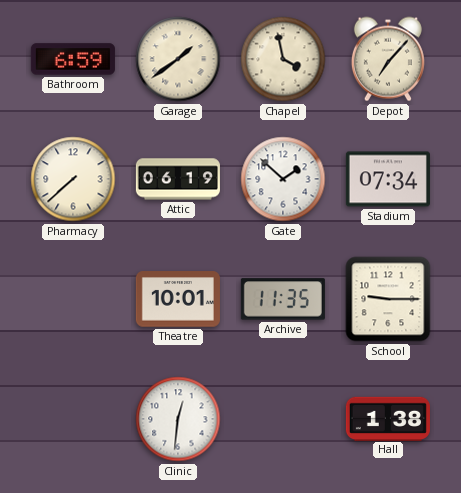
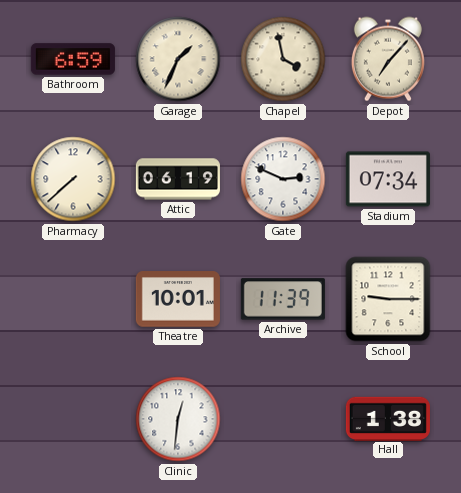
Garage: 1:39 -> 1:34 (178, 59)
Gate: 1:52 -> 2:49 (283, 179)
Archive: 11:35 -> 11:39 (283, 299)
